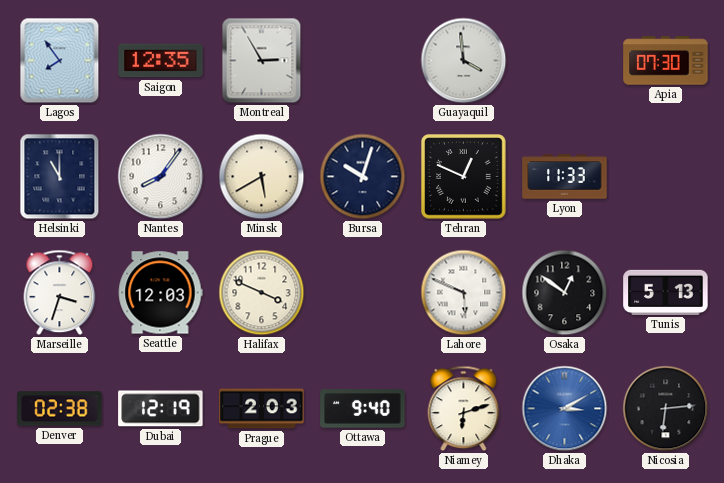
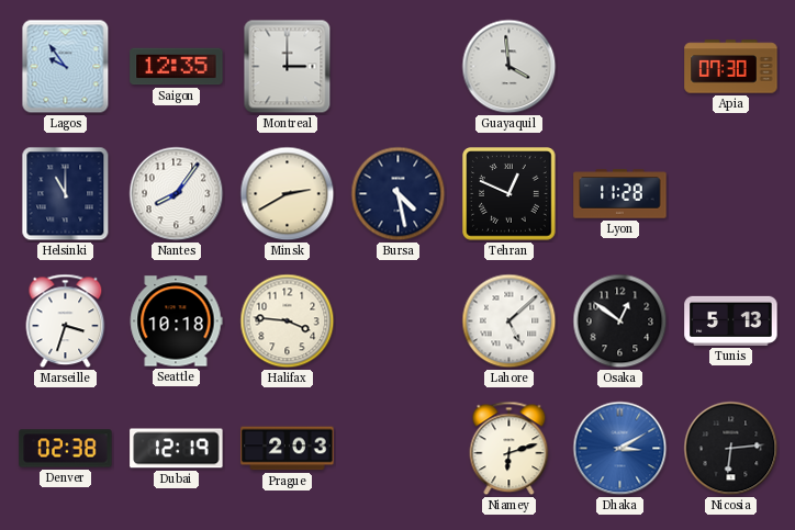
Lagos: 7:54 -> 9:54 (66, 67)
Montreal: 2:55 -> 3:00 (288, 67)
Minsk: 5:40 -> 2:40 (288, 194)
Bursa: 10:03 -> 4:28 (399, 194)
Lyon: 11:33 -> 11:28 (620, 194)
Seattle: 12:03 -> 10:18 (176, 322)
Halifax: 3:49 -> 3:46 (288, 322)
Lahore: 5:49 -> 5:08 (510, 322)
Ottawa: 9:40 -> none (363, 409)
